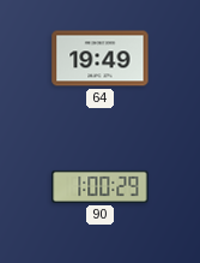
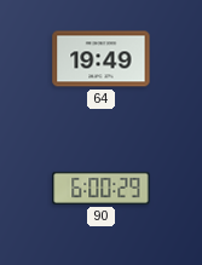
90: 1:00 -> 6:00 (102, 188)
